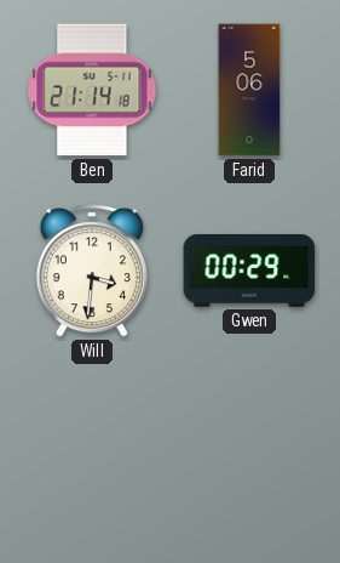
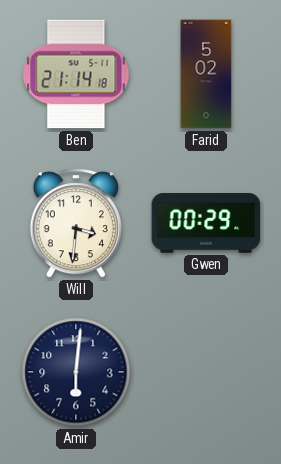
Farid: 5:06 -> 5:02 (206, 74)
Amir: none -> 6:01 (76, 372)
